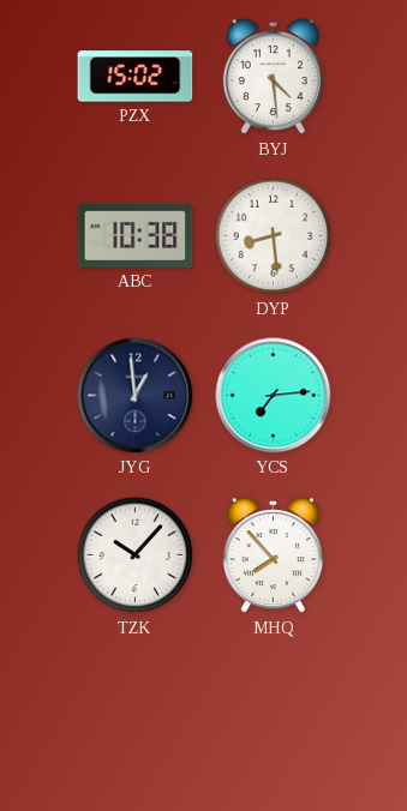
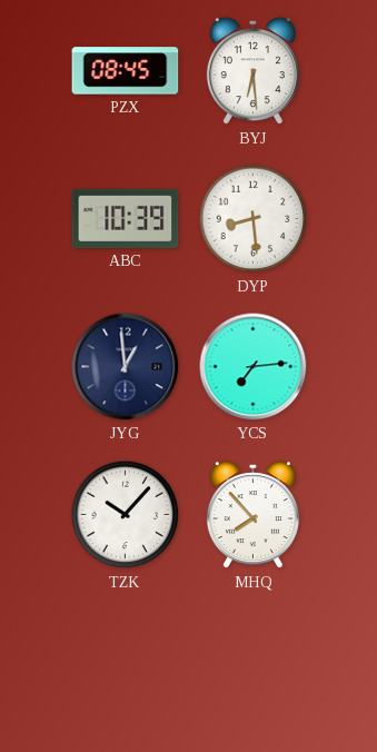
PZX: 15:02 -> 08:45 (126, 71)
BYJ: 4:29 -> 6:29 (252, 71)
ABC: 10:38 -> 10:39 (126, 218)
